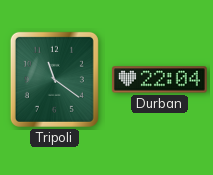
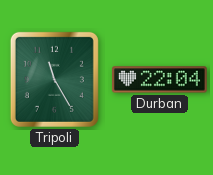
Tripoli: 11:21 -> 11:25 (54, 79)
